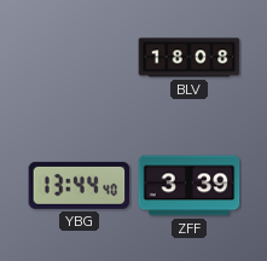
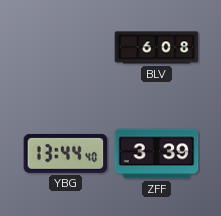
BLV: 18:08 -> 6:08 (157, 48)
